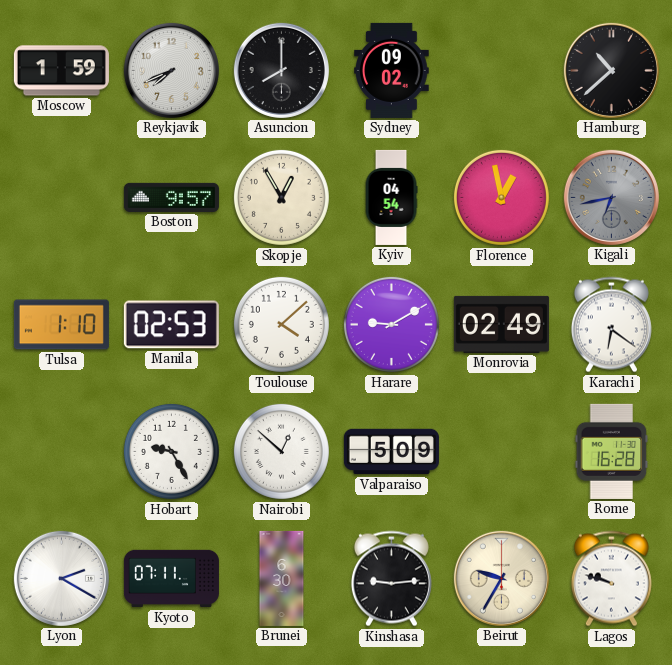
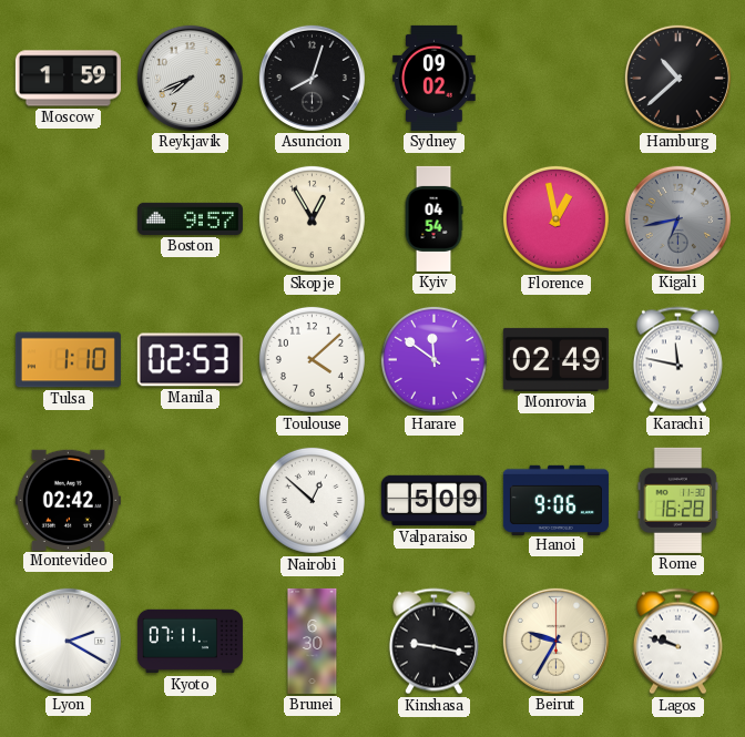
Asuncion: 8:00 -> 8:03 (312, 78)
Harare: 9:10 -> 11:51 (433, 359)
Karachi: 6:21 -> 11:47 (677, 360)
Montevideo: none -> 02:42 (68, 500)
Hobart: 9:25 -> none (171, 451)
Hanoi: none -> 9:06 (555, 500)
Kinshasa: 9:14 -> 9:17 (433, 642)
